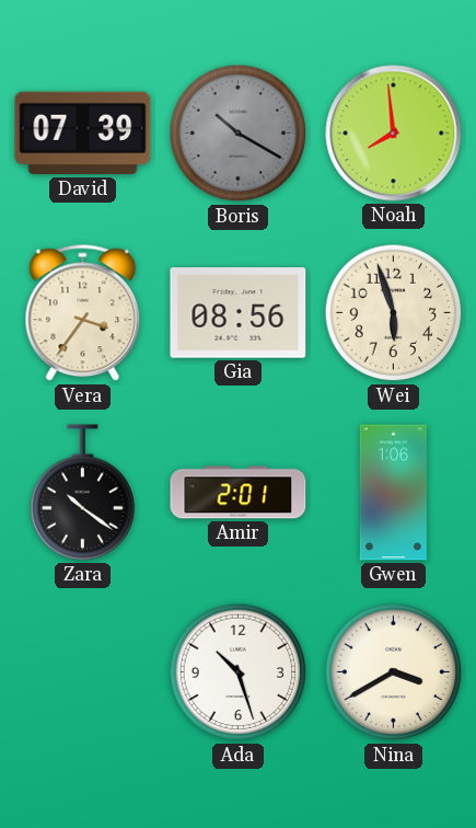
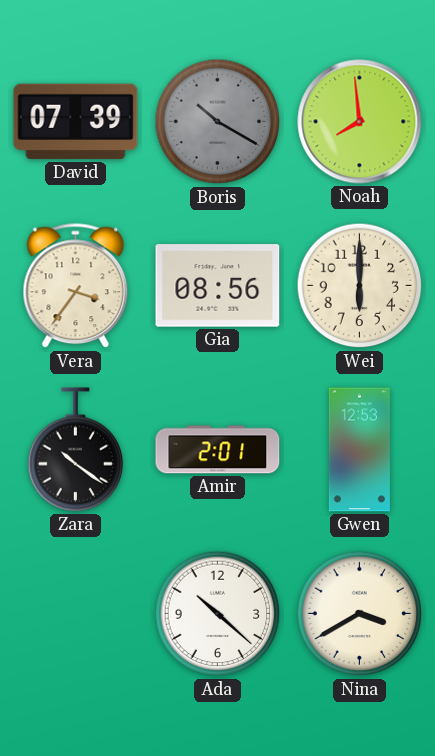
Wei: 5:57 -> 6:00 (360, 286)
Gwen: 1:06 -> 12:53 (359, 450)
Ada: 10:27 -> 10:22 (218, 614)
